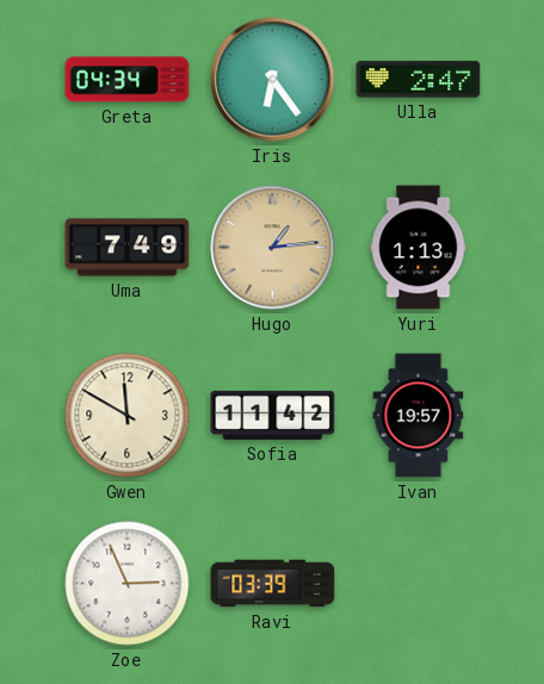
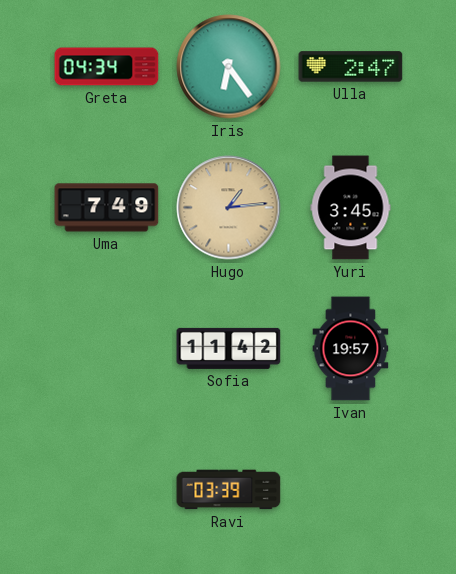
Yuri: 1:13 -> 3:45 (351, 208)
Gwen: 11:50 -> none (128, 416)
Zoe: 2:56 -> none (128, 584)
